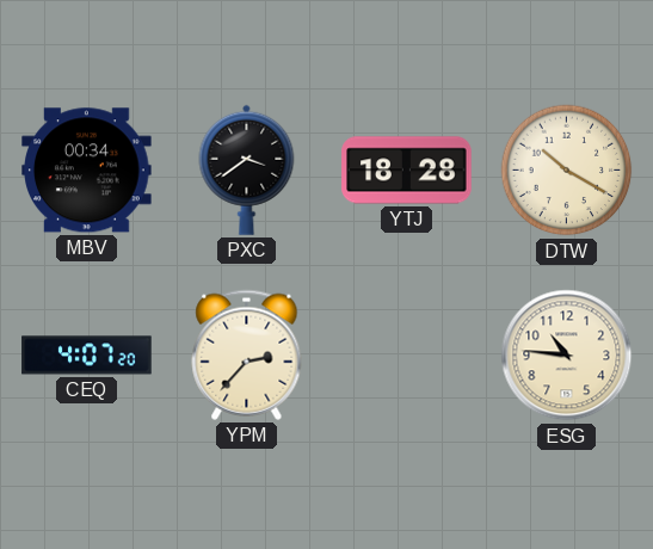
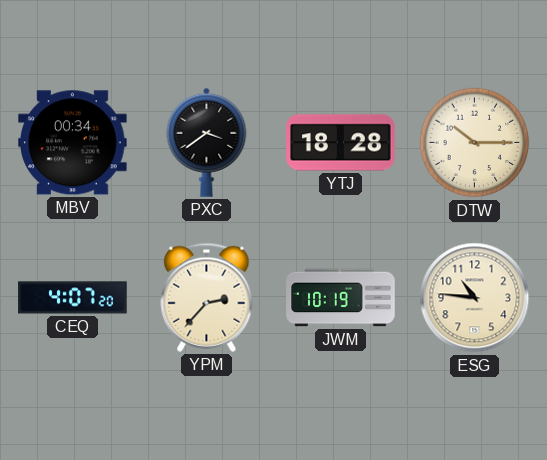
DTW: 10:20 -> 10:15 (475, 143)
JWM: none -> 10:19 (341, 298)
